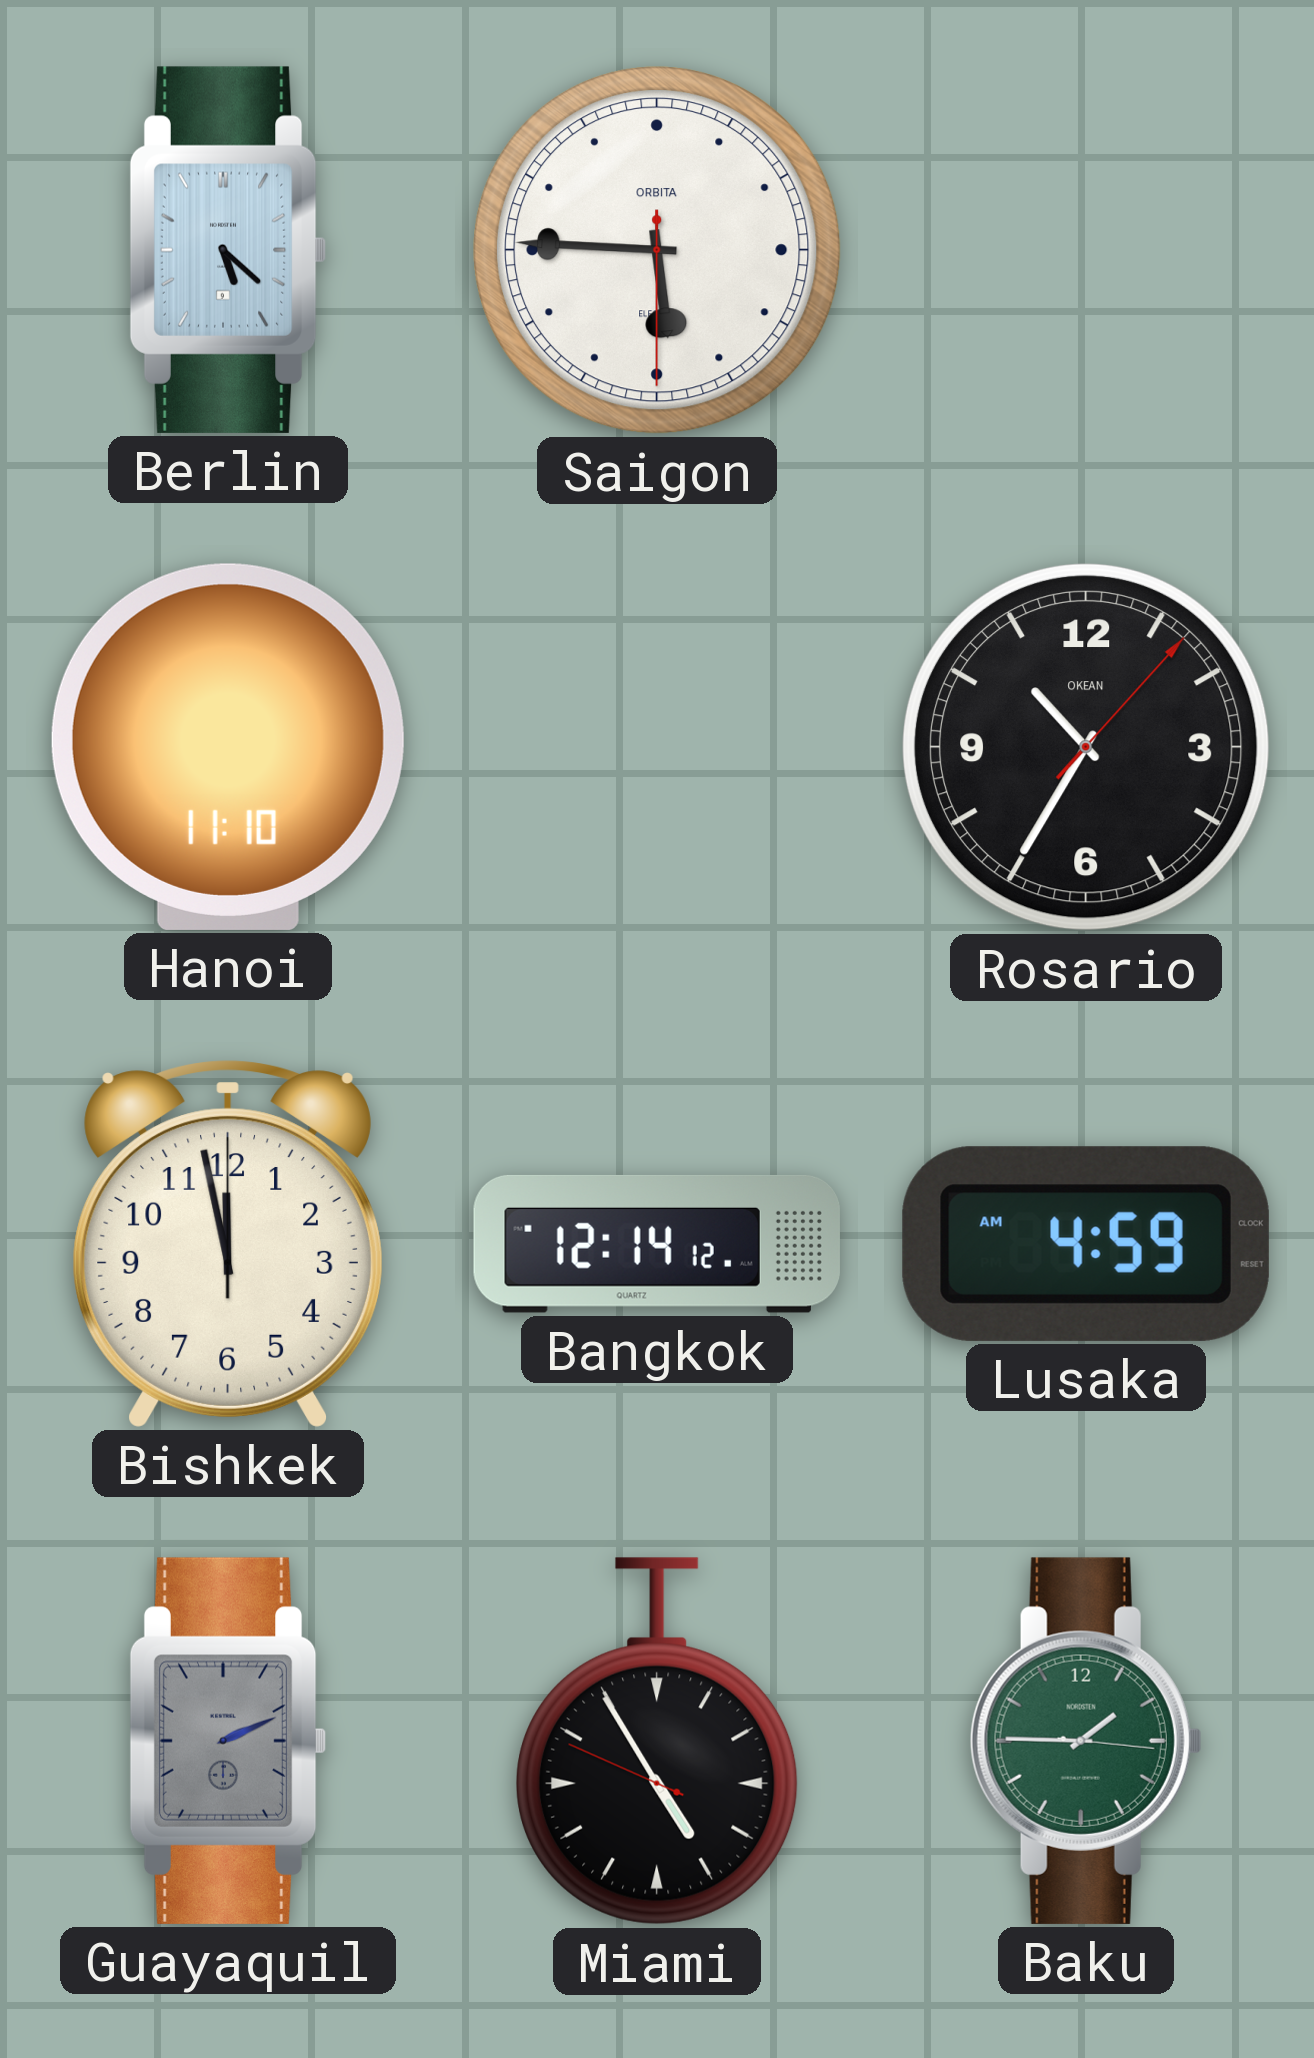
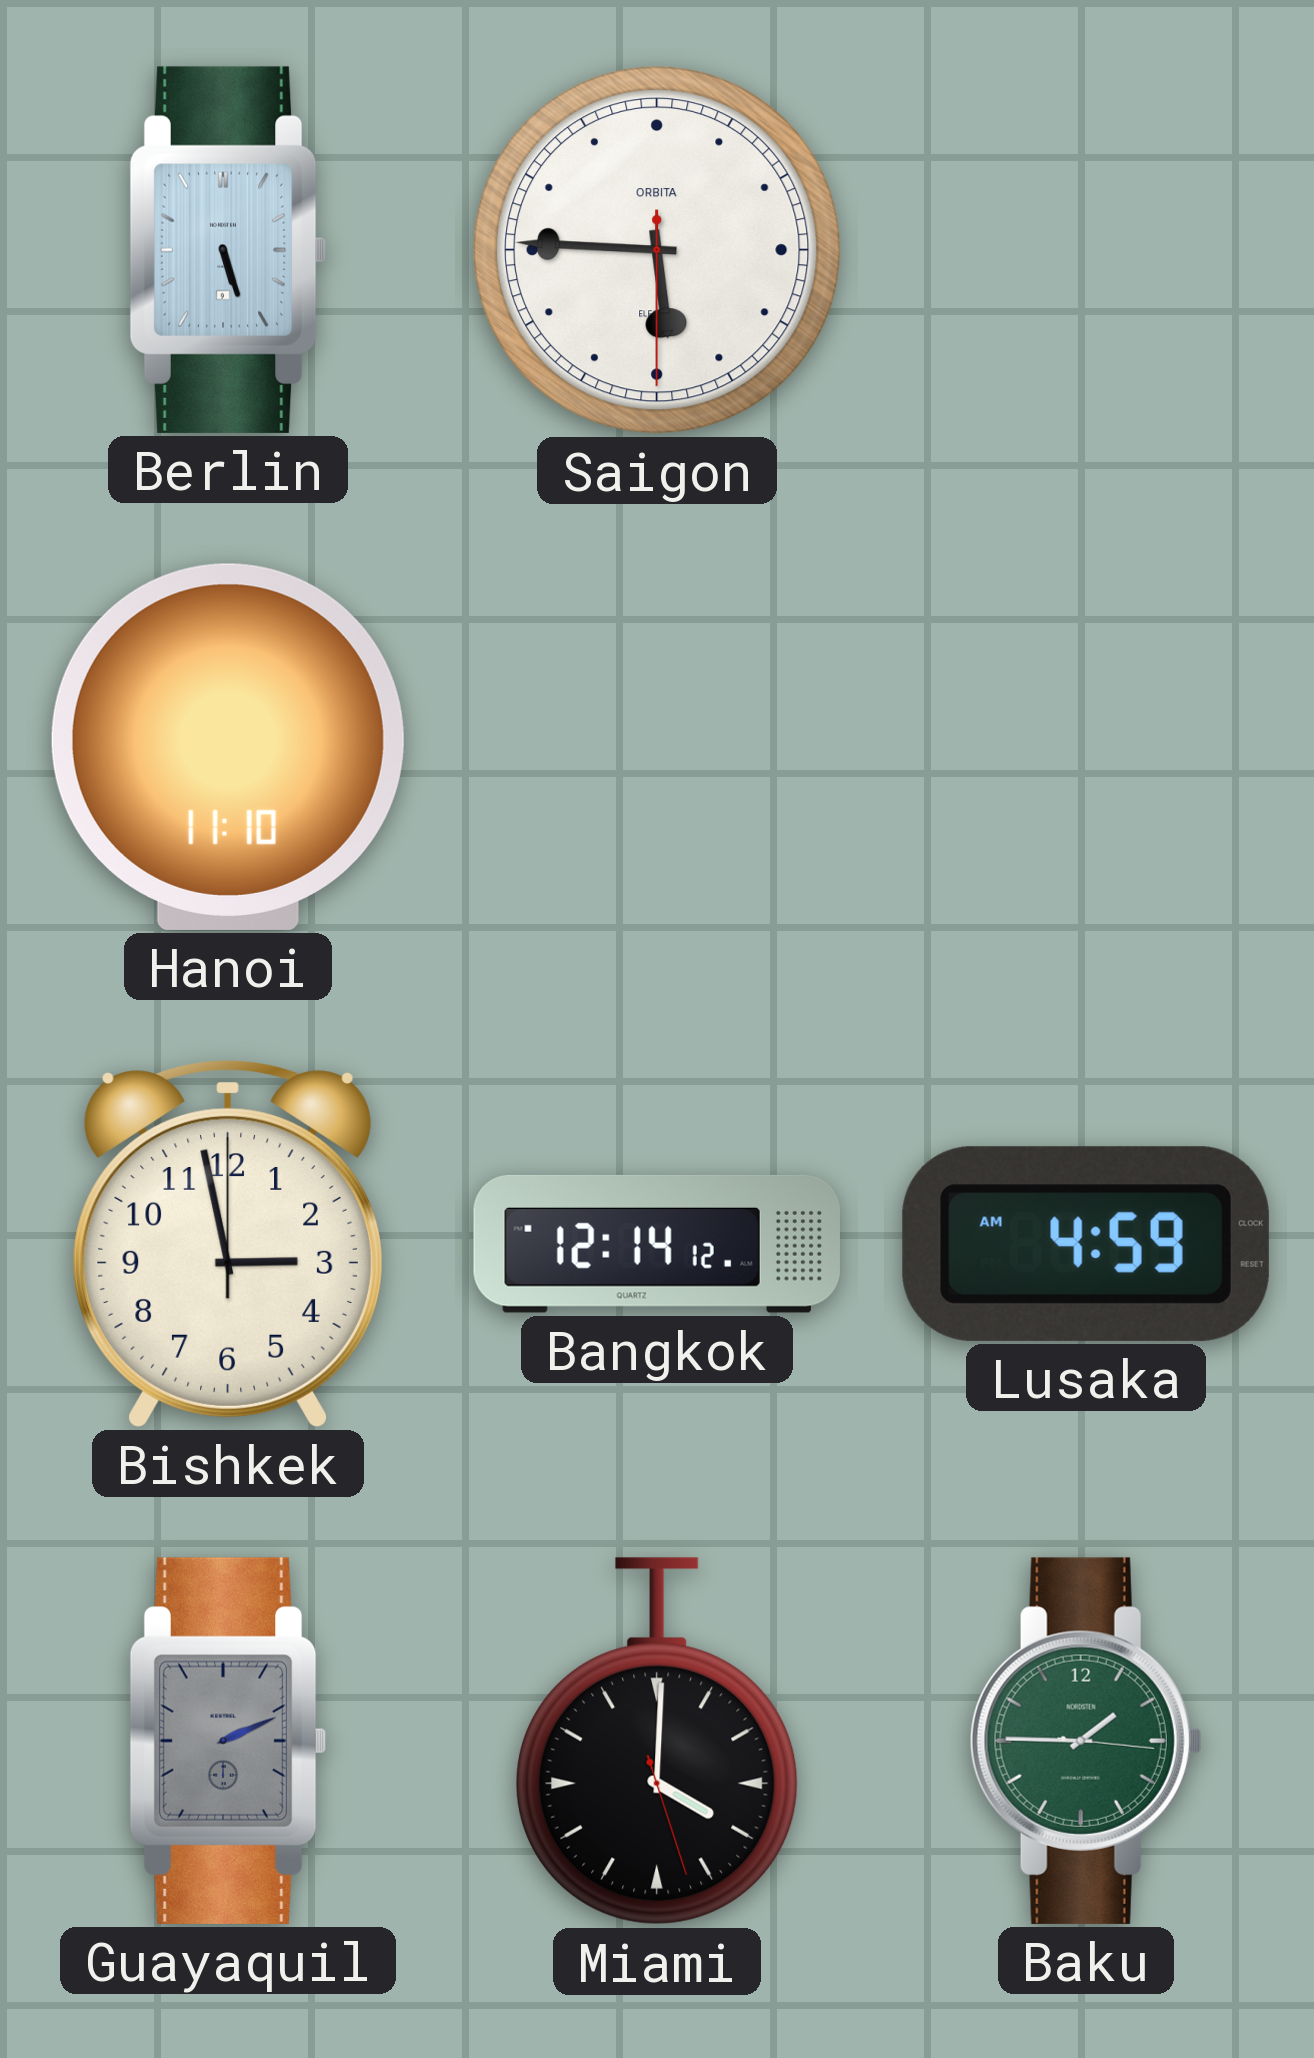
Berlin: 5:22 -> 5:27 (228, 250)
Rosario: 10:35 -> none (1086, 747)
Bishkek: 11:58 -> 2:58 (228, 1244)
Miami: 4:54 -> 4:00 (658, 1741)
